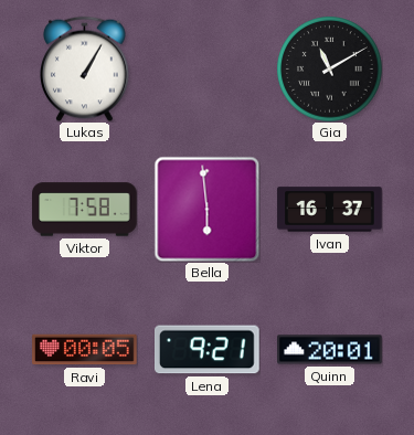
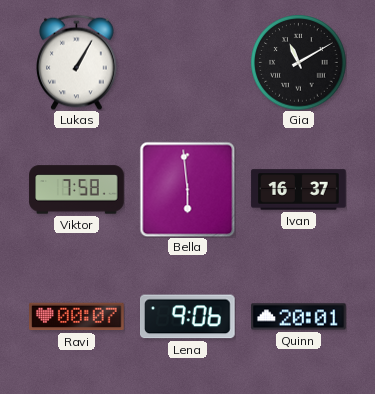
Ravi: 00:05 -> 00:07 (77, 317)
Lena: 9:21 -> 9:06 (188, 317)
